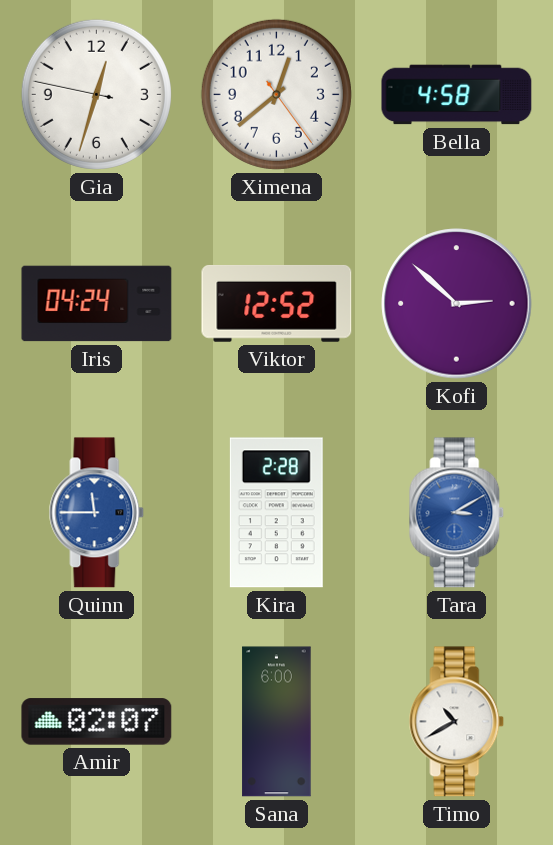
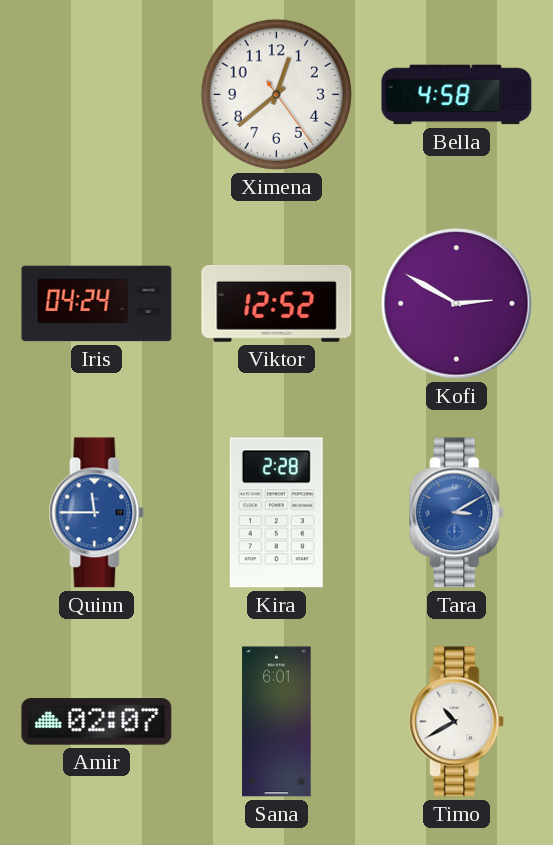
Gia: 12:32 -> none (96, 94)
Kofi: 2:52 -> 2:50 (457, 304)
Sana: 6:00 -> 6:01 (277, 722)
